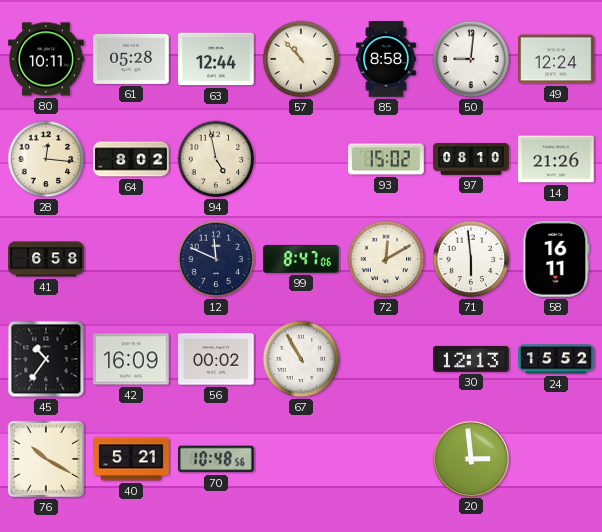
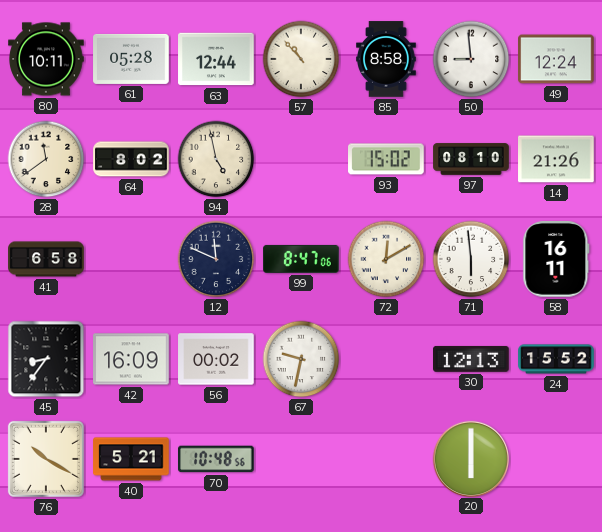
50: 9:01 -> 8:59 (471, 59)
28: 12:16 -> 11:39 (46, 159)
45: 10:36 -> 8:36 (46, 359)
67: 10:55 -> 9:32 (301, 359)
20: 2:59 -> 6:00 (470, 458)
